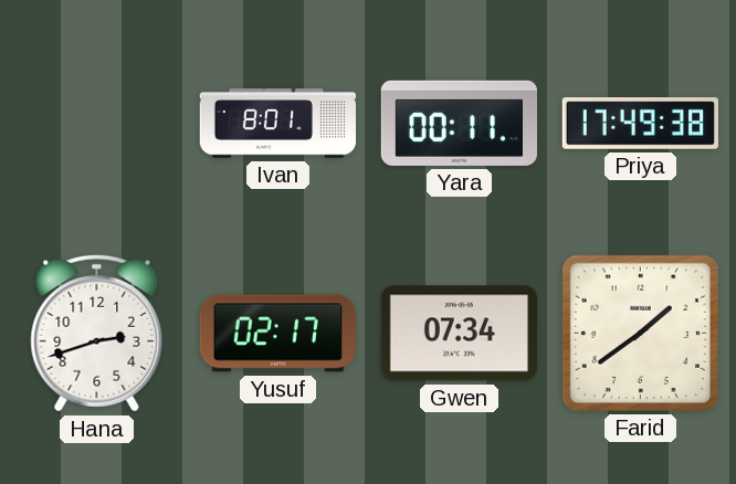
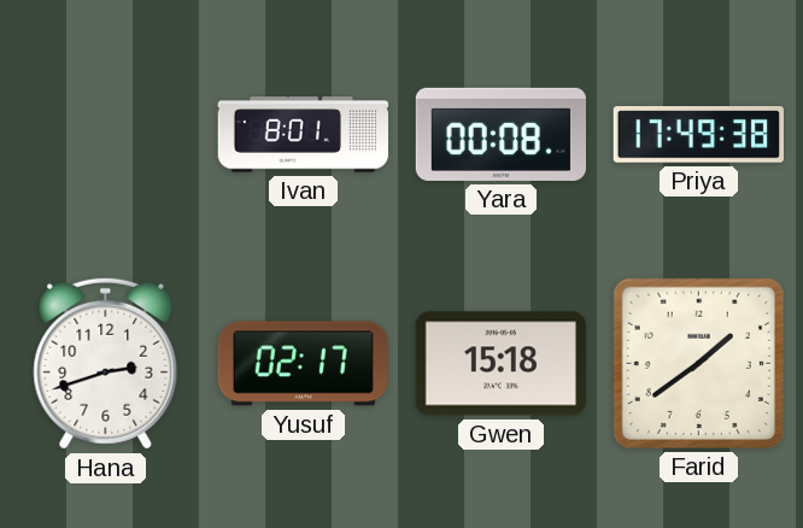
Yara: 00:11 -> 00:08 (500, 134)
Gwen: 07:34 -> 15:18 (500, 364)
